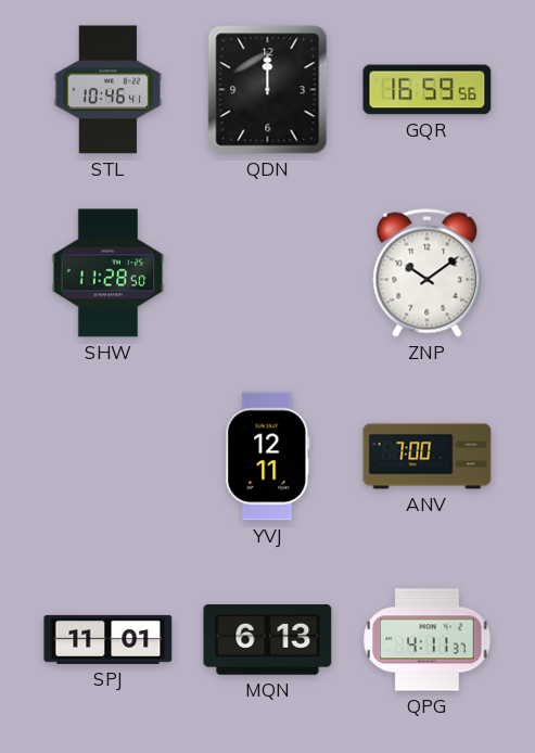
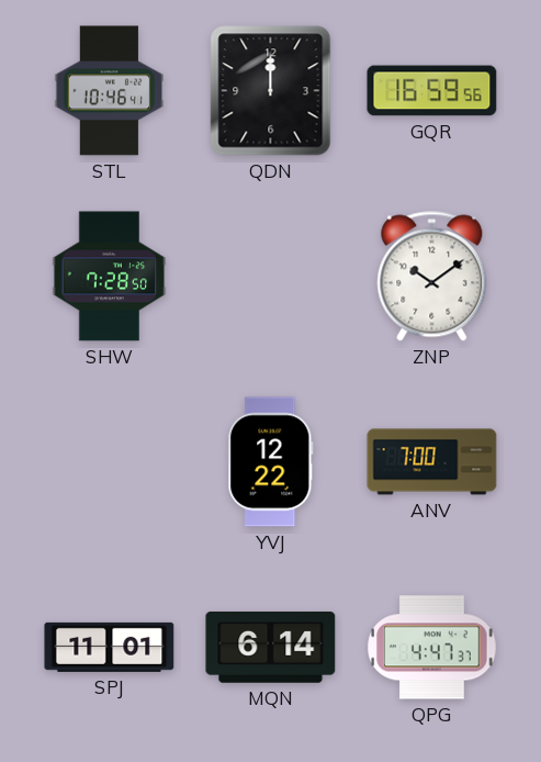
SHW: 11:28 -> 7:28 (110, 277)
YVJ: 12:11 -> 12:22 (271, 462)
MQN: 6:13 -> 6:14 (271, 647)
QPG: 4:11 -> 4:47 (432, 648)
